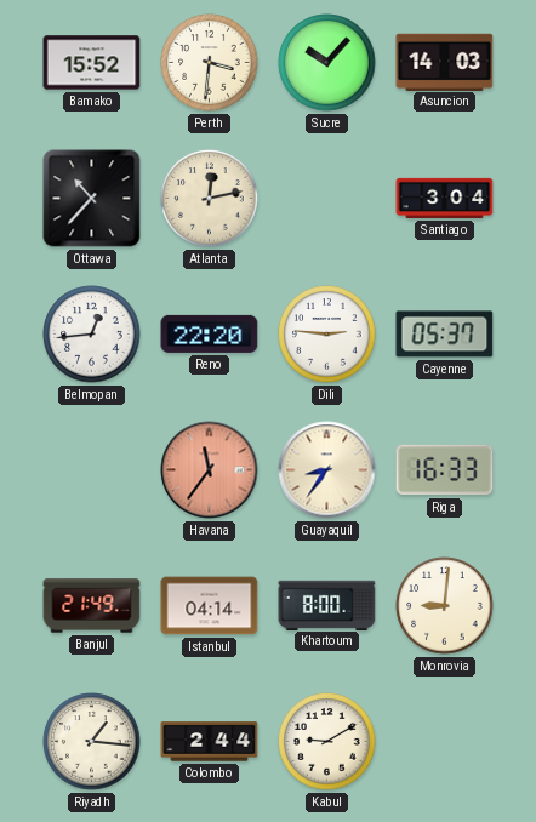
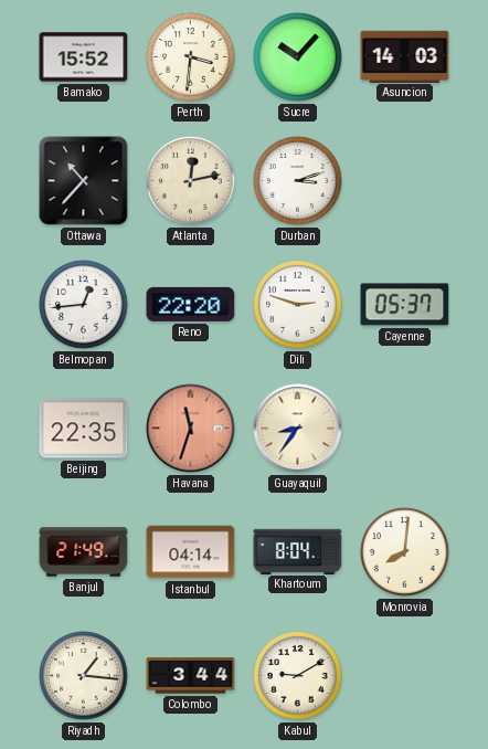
Durban: none -> 3:12 (298, 181)
Santiago: 3:04 -> none (445, 198)
Dili: 2:46 -> 2:48 (298, 305)
Beijing: none -> 22:35 (84, 429)
Havana: 11:36 -> 11:33 (191, 429)
Riga: 16:33 -> none (445, 470)
Khartoum: 8:00 -> 8:04 (298, 551)
Monrovia: 9:01 -> 8:01 (405, 552)
Colombo: 2:44 -> 3:44 (191, 676)
